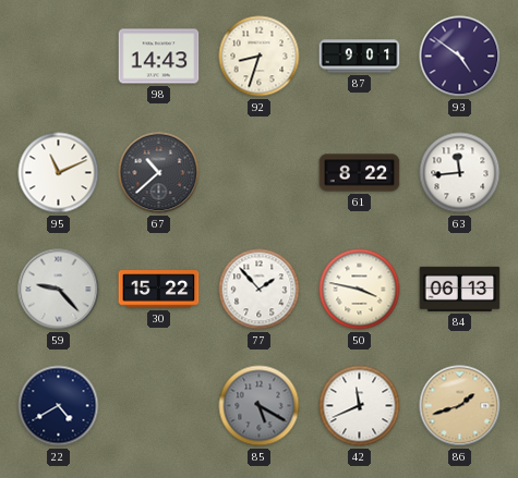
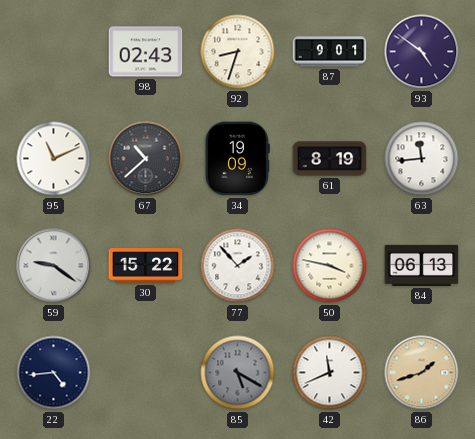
98: 14:43 -> 02:43 (146, 52)
34: none -> 19:09 (237, 159)
61: 8:22 -> 8:19 (330, 159)
59: 9:23 -> 9:21 (54, 266)
22: 4:40 -> 4:44 (54, 373)
